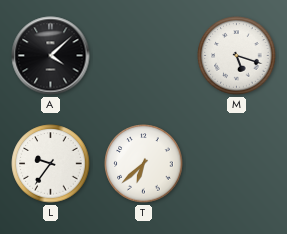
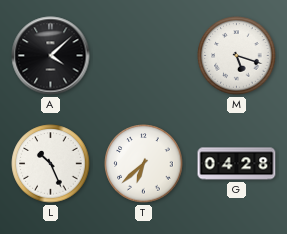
L: 9:36 -> 10:26 (51, 164)
G: none -> 04:28 (237, 164)
